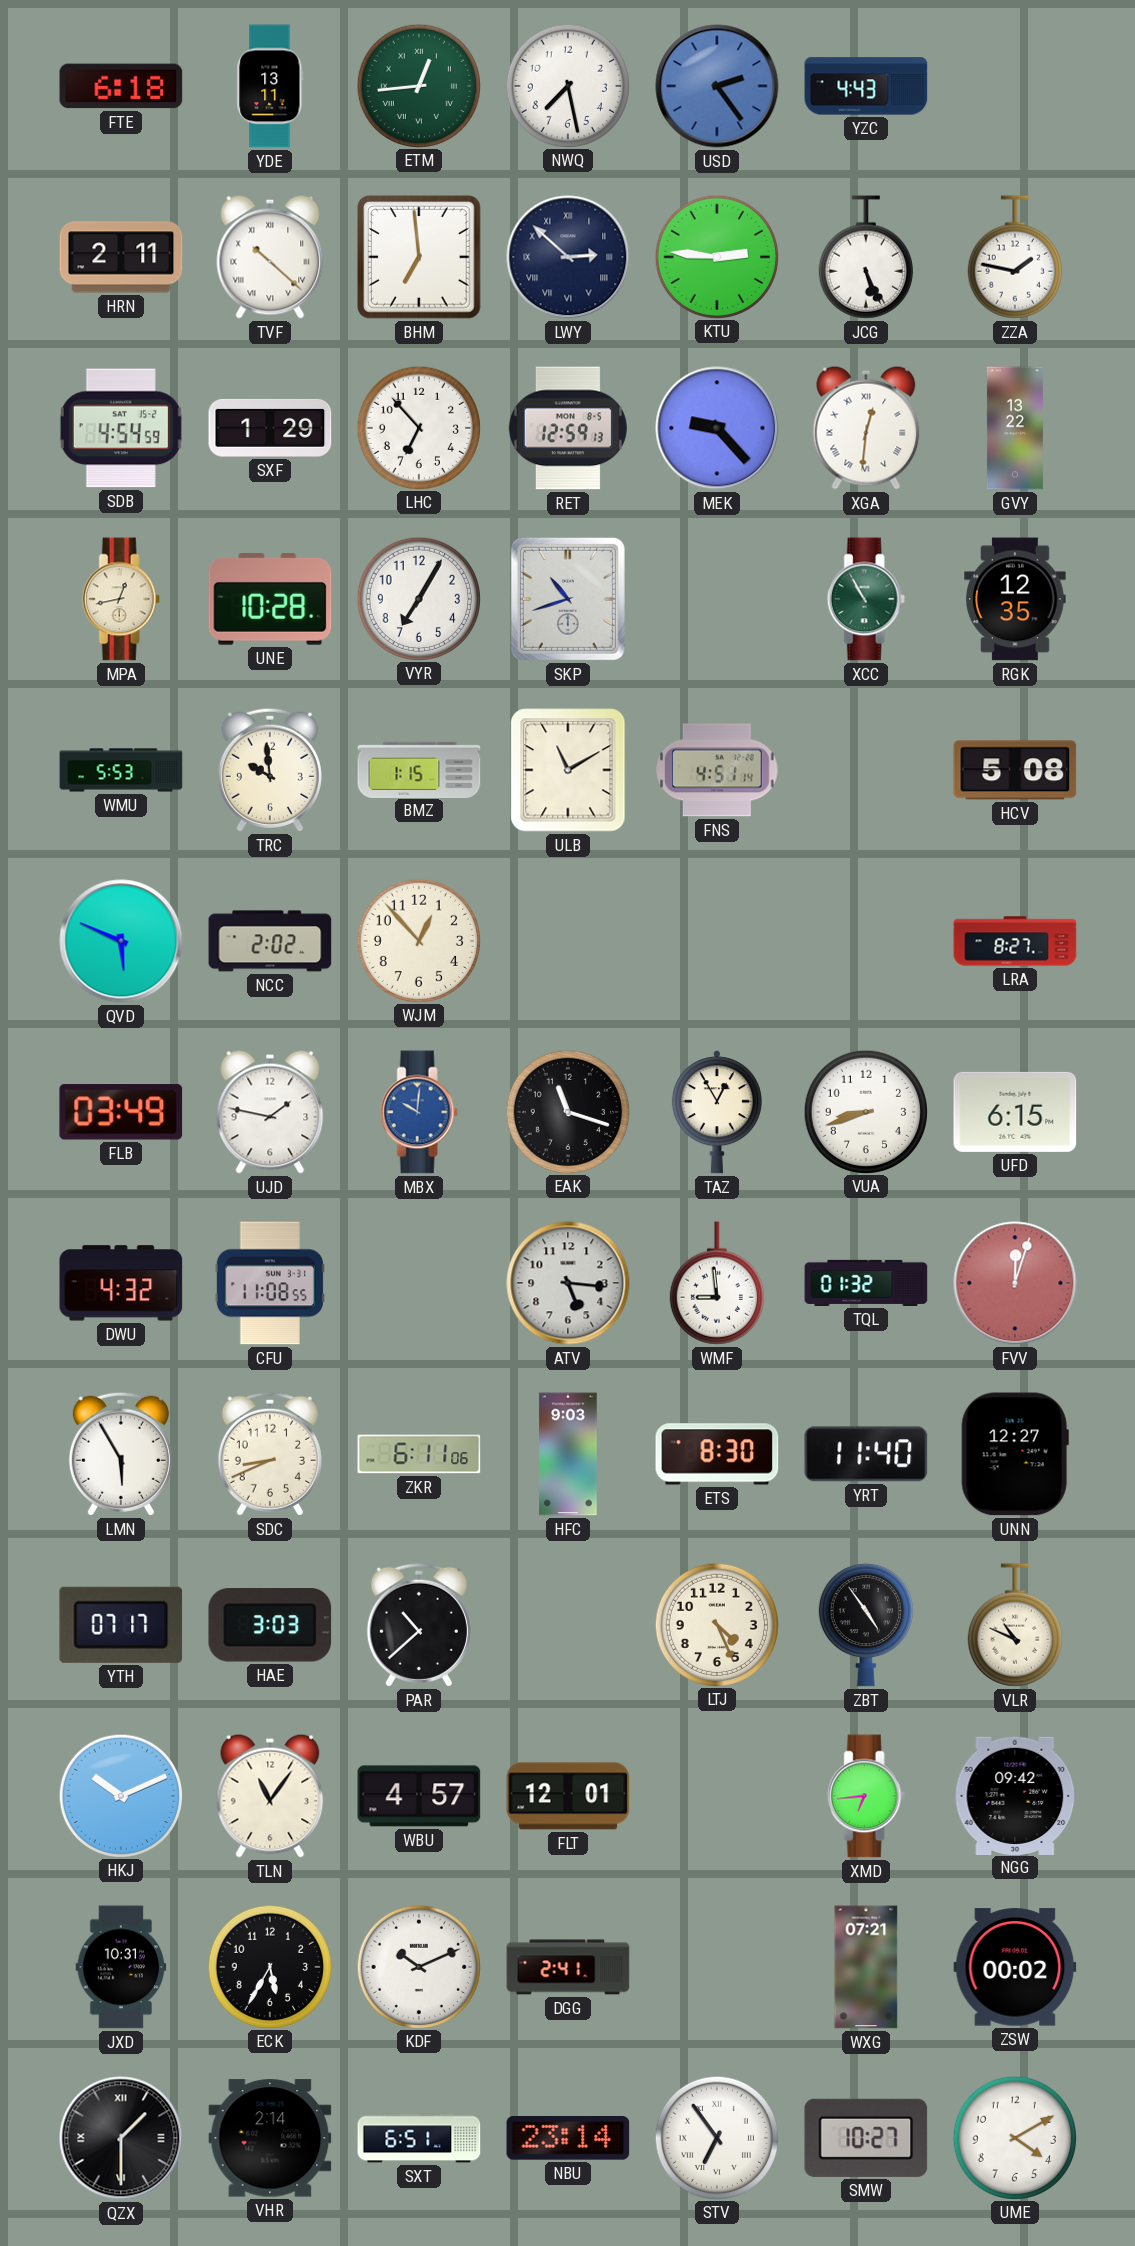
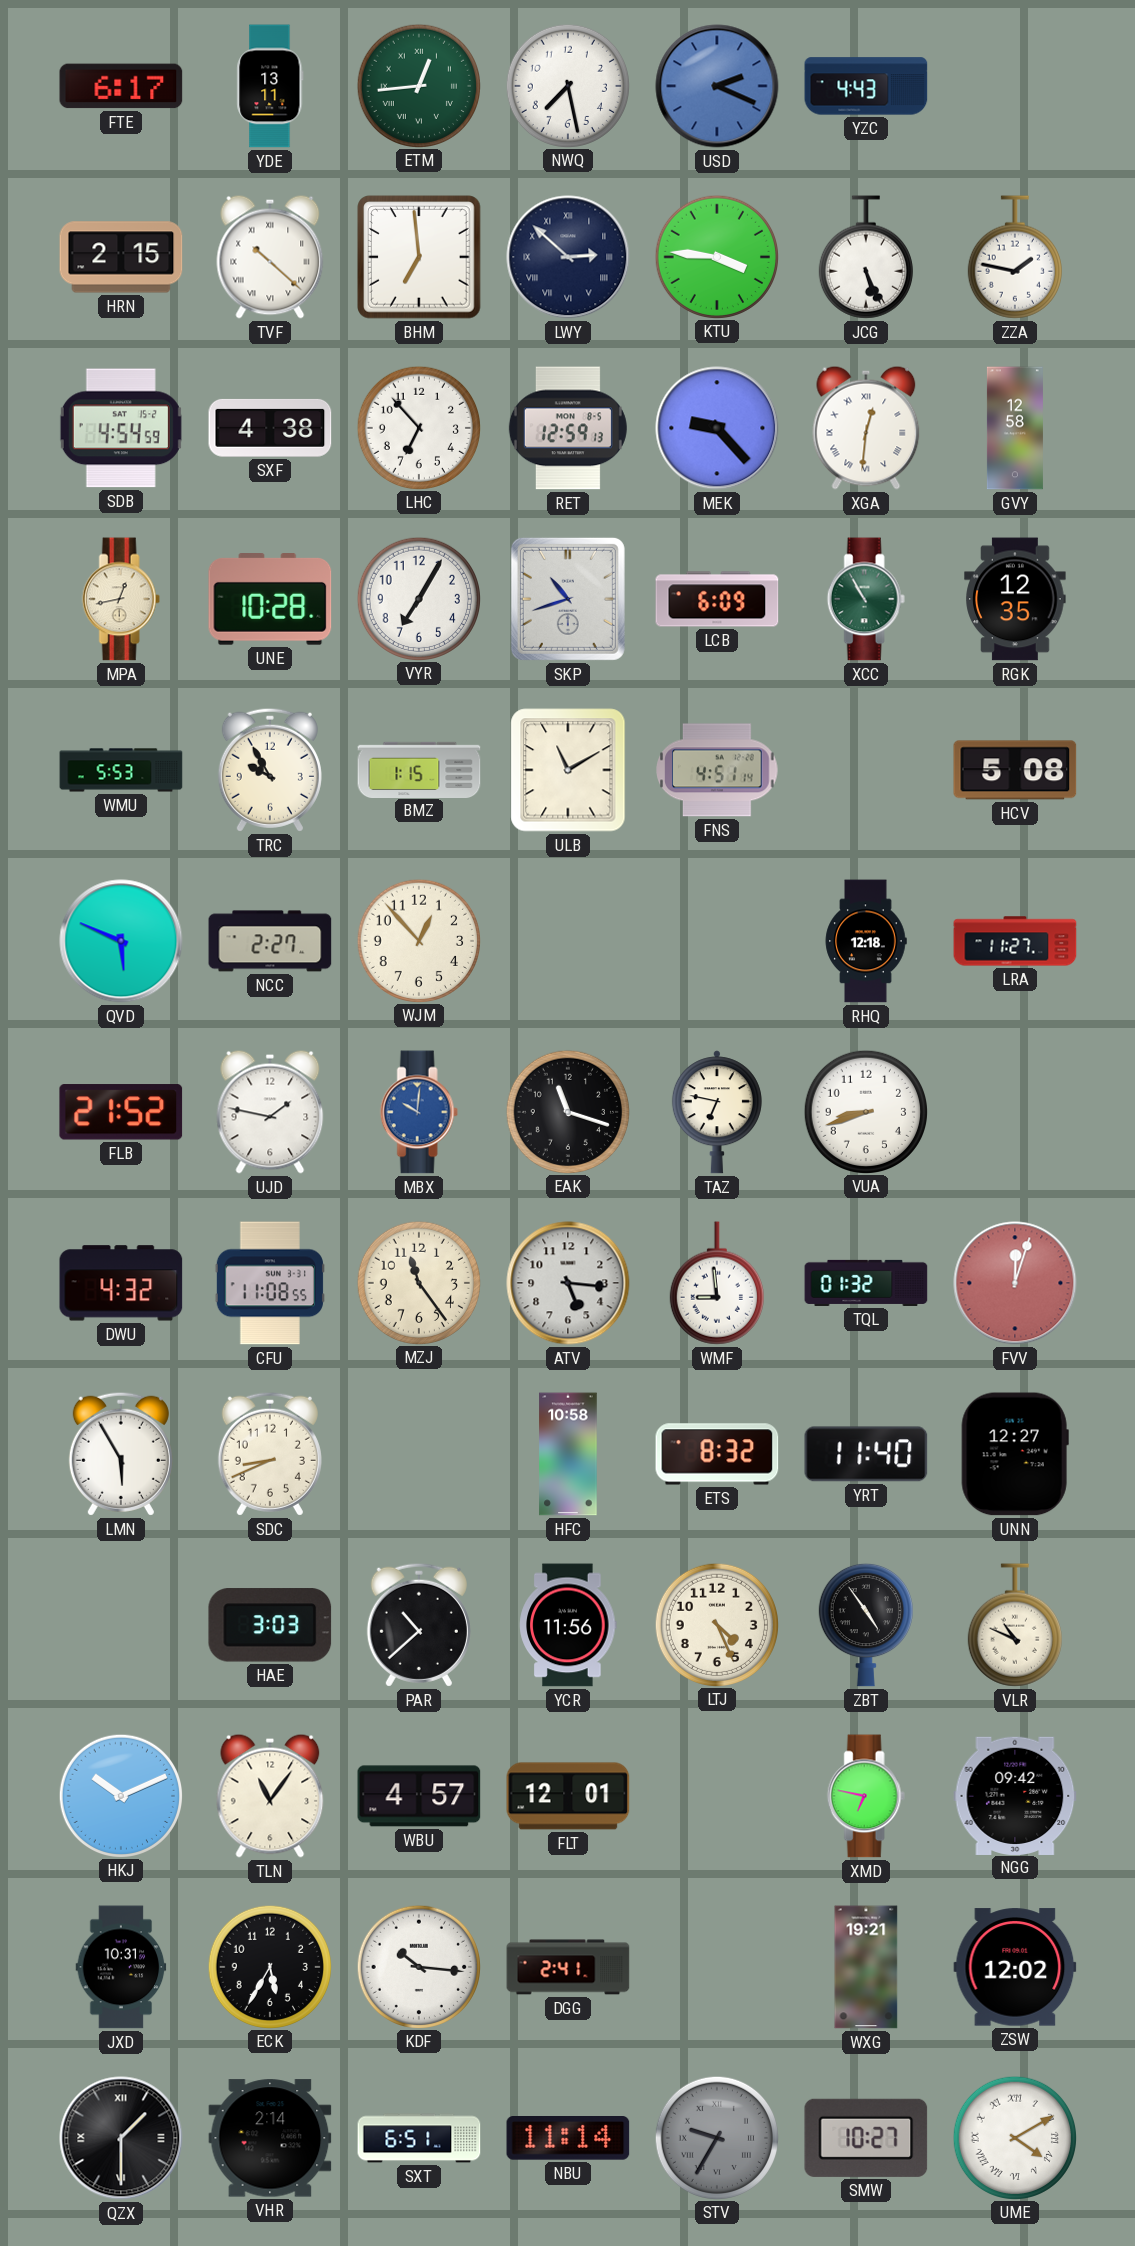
FTE: 6:18 -> 6:17 (121, 86)
USD: 2:24 -> 2:19 (717, 86)
HRN: 2:11 -> 2:15 (121, 257)
KTU: 2:46 -> 3:46 (716, 256)
SXF: 1:29 -> 4:38 (270, 428)
GVY: 13:22 -> 12:58 (1015, 428)
LCB: none -> 6:09 (717, 599)
TRC: 9:59 -> 9:55 (270, 770)
NCC: 2:02 -> 2:27 (270, 941)
RHQ: none -> 12:18 (866, 941)
LRA: 8:27 -> 11:27 (1015, 941)
FLB: 03:49 -> 21:52 (121, 1112)
TAZ: 12:55 -> 6:47 (717, 1112)
UFD: 6:15 -> none (1015, 1112)
MZJ: none -> 11:24 (418, 1282)
ZKR: 6:11 -> none (419, 1454)
HFC: 9:03 -> 10:58 (568, 1454)
ETS: 8:30 -> 8:32 (717, 1454)
YTH: 07:17 -> none (121, 1625)
YCR: none -> 11:56 (568, 1625)
XMD: 6:44 -> 6:47 (866, 1796)
KDF: 10:11 -> 10:16 (418, 1966)
WXG: 07:21 -> 19:21 (866, 1967)
ZSW: 00:02 -> 12:02 (1015, 1967)
NBU: 23:14 -> 11:14 (568, 2139)
STV: 6:54 -> 9:35 (716, 2137)
STV dial: white -> grey (716, 2137)
UME numerals: Arabic -> Roman (1014, 2137)
